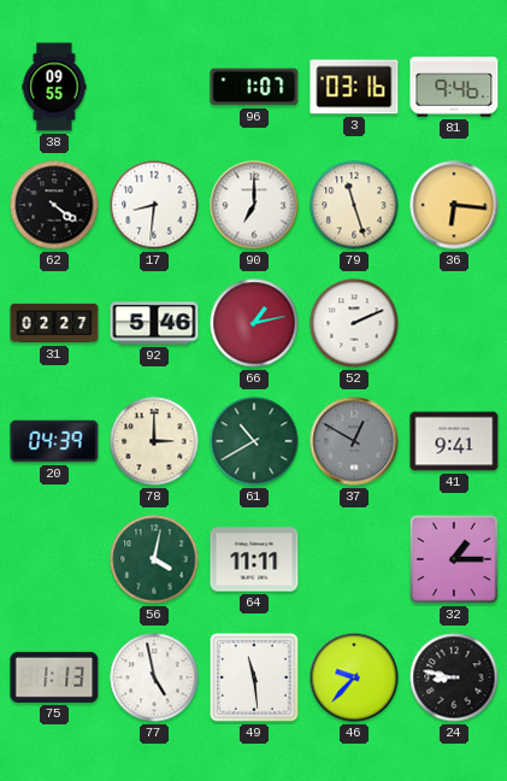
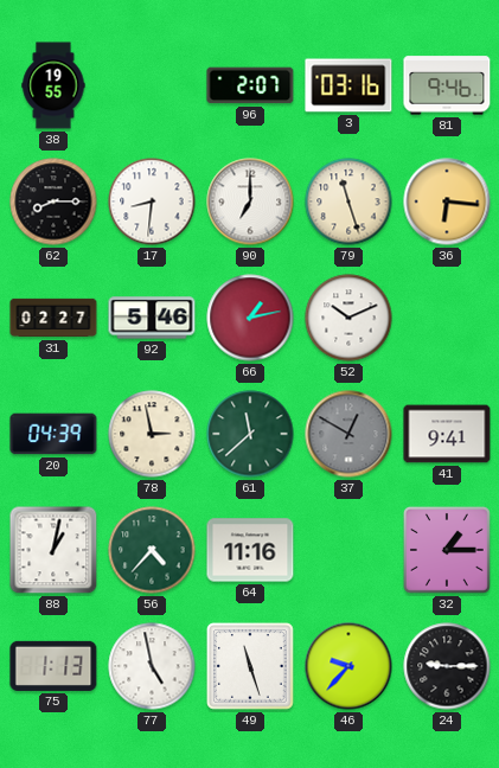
38: 09:55 -> 19:55 (53, 85)
96: 1:07 -> 2:07 (250, 85)
62: 4:21 -> 8:15 (53, 201)
52: 2:11 -> 10:11 (348, 318)
78: 3:00 -> 2:58 (152, 434)
61: 10:40 -> 11:38 (250, 434)
88: none -> 1:02 (53, 550)
56: 4:02 -> 4:37 (152, 550)
64: 11:11 -> 11:16 (250, 550)
49: 11:29 -> 11:27 (251, 667)
24: 8:47 -> 9:15 (447, 666)
